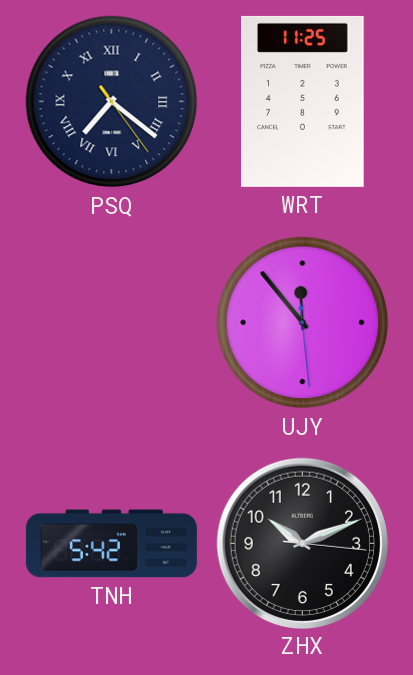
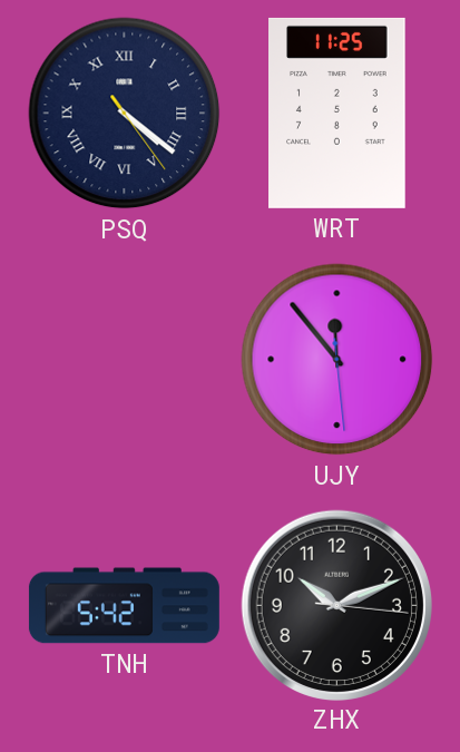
PSQ: 7:21 -> 4:21 (125, 114)
